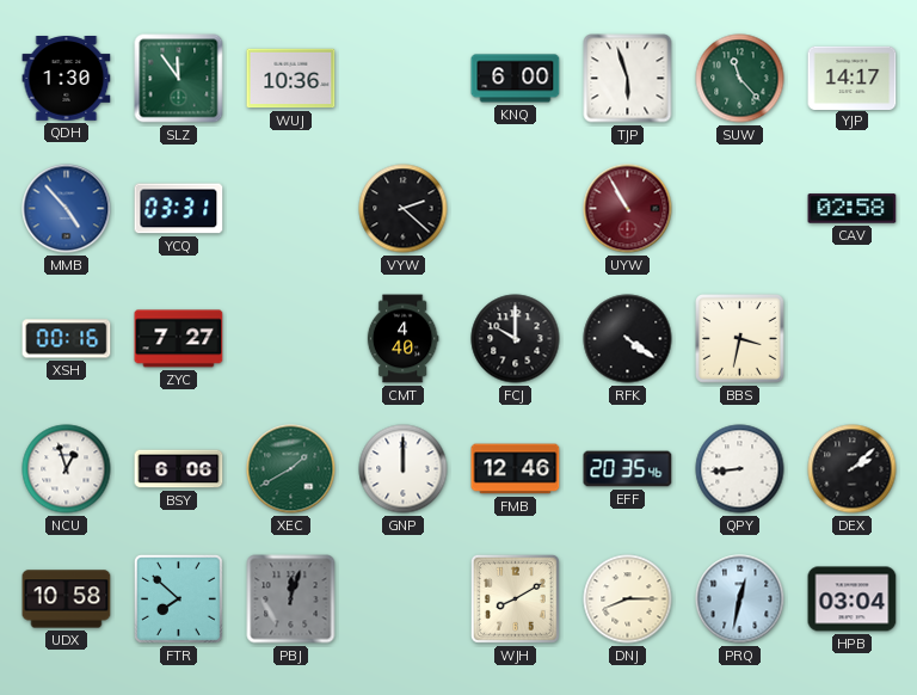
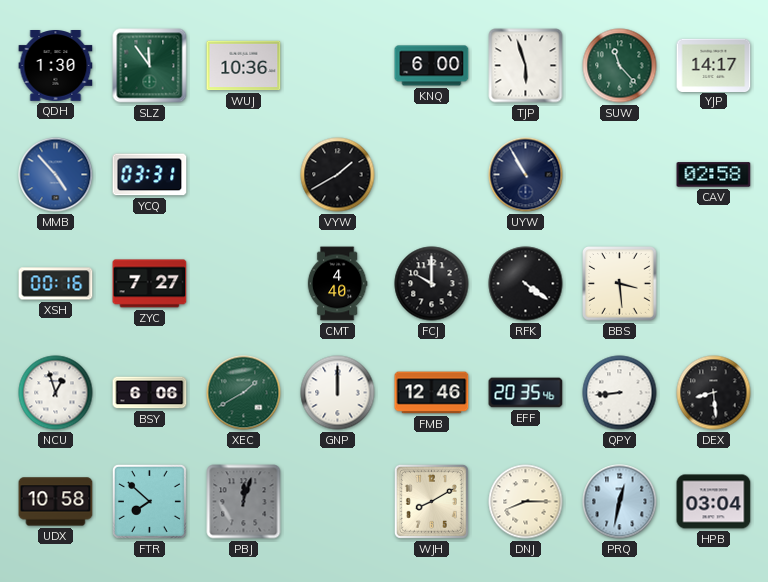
VYW: 2:22 -> 1:40 (338, 175)
UYW dial: burgundy -> navy (526, 175)
BBS: 3:32 -> 3:29 (620, 284)
DEX: 2:08 -> 8:29 (714, 393)
